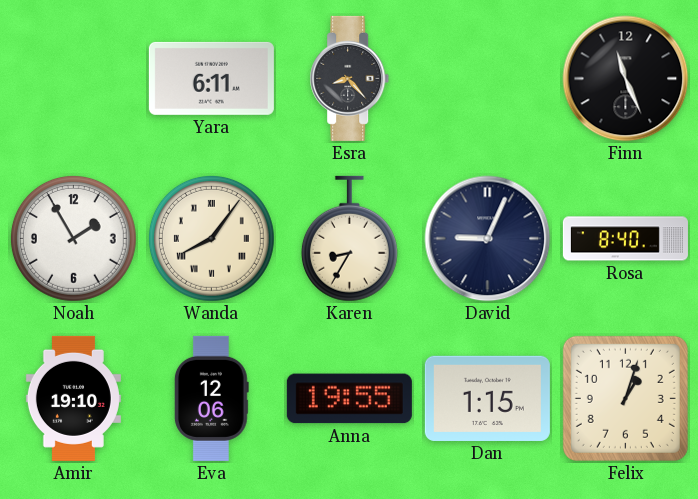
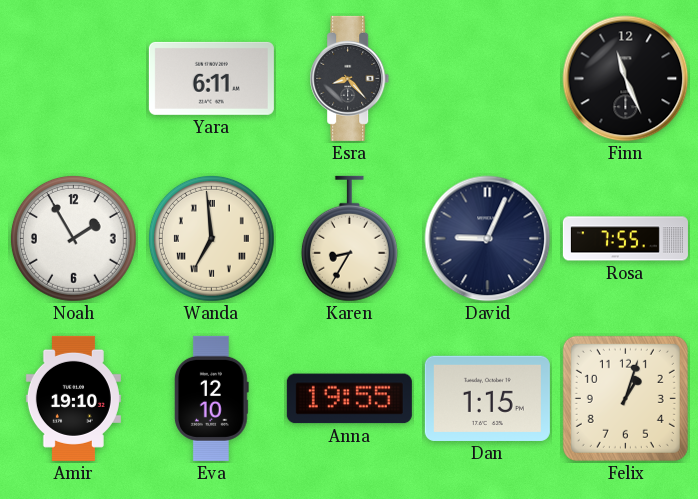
Wanda: 8:06 -> 6:59 (211, 238)
Rosa: 8:40 -> 7:55 (625, 239)
Eva: 12:06 -> 12:10 (211, 398)
